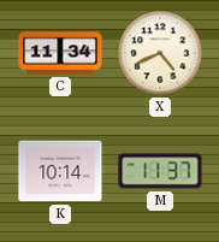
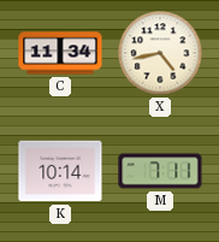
X: 4:41 -> 4:43 (160, 53)
M: 11:37 -> 7:11 (160, 171)
